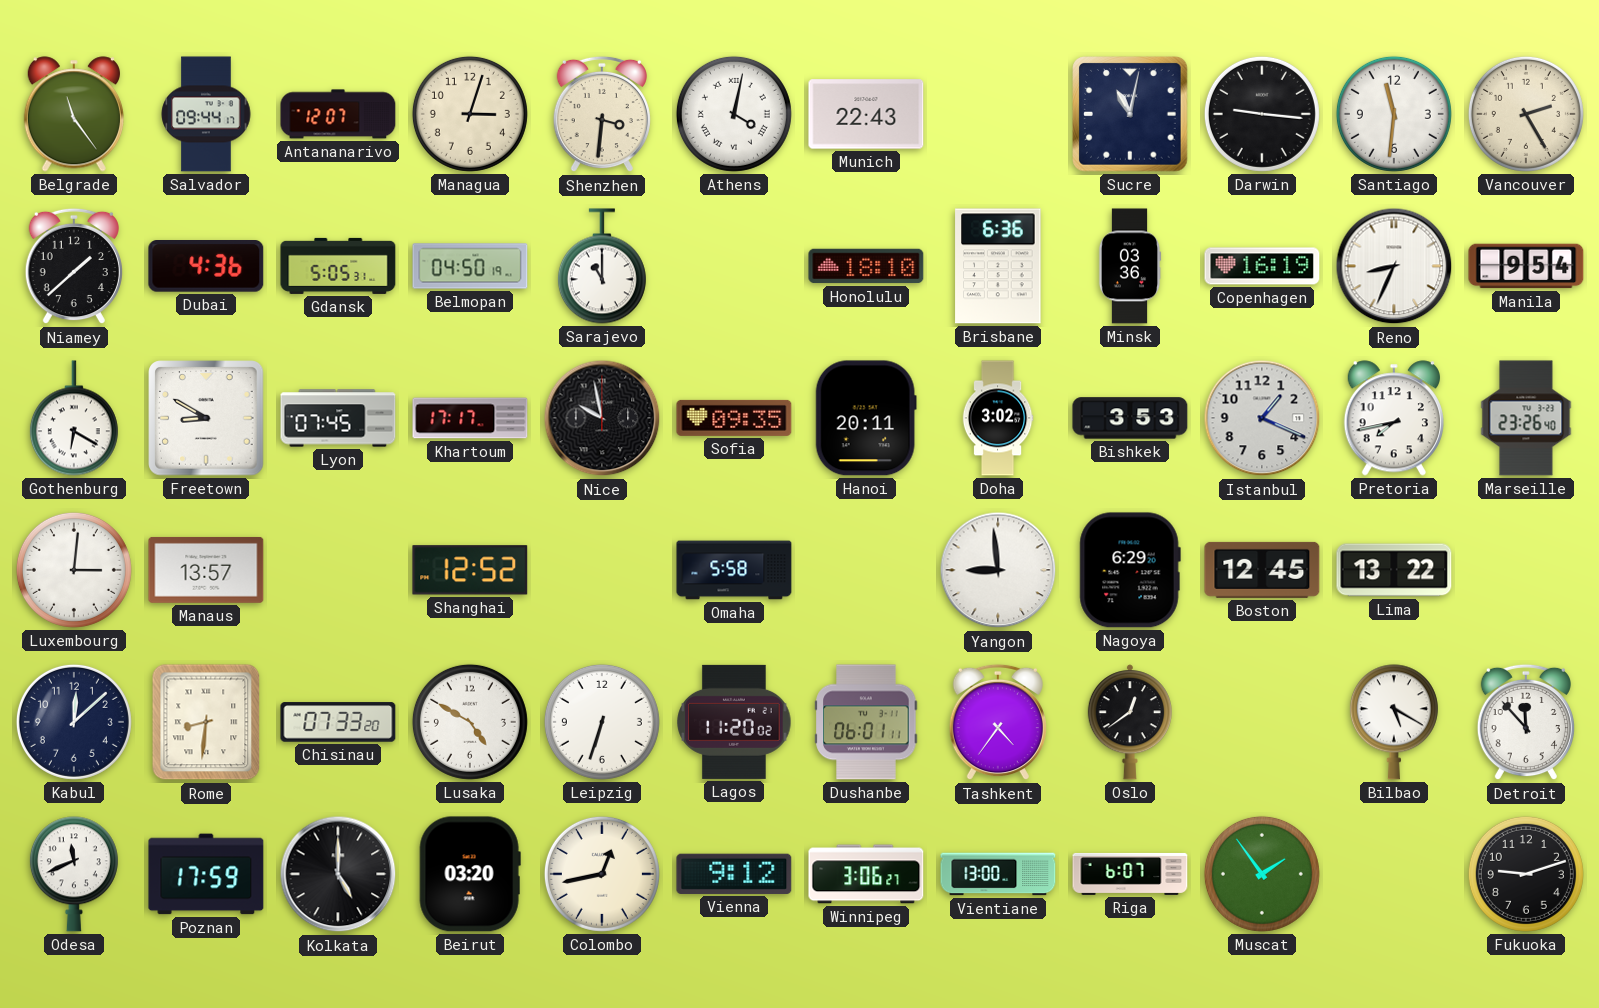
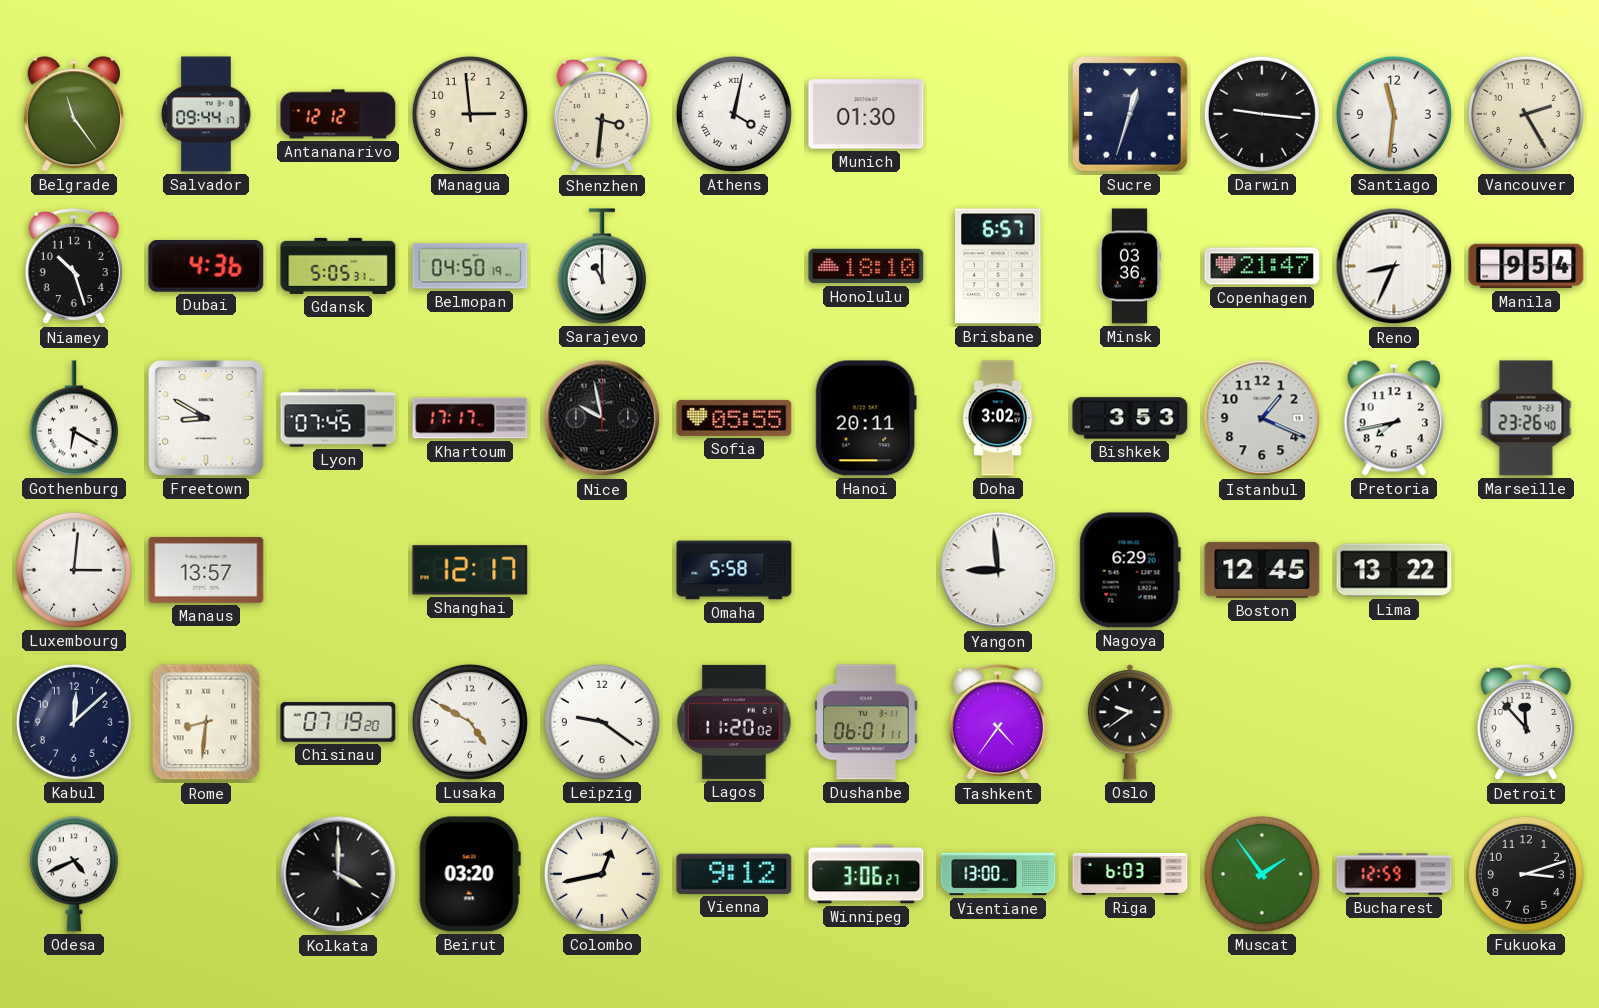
Antananarivo: 12:07 -> 12:12 (338, 114)
Managua: 3:03 -> 2:59 (470, 114)
Munich: 22:43 -> 01:30 (866, 114)
Sucre: 11:02 -> 12:33 (1130, 114)
Niamey: 1:38 -> 10:27 (74, 266)
Brisbane: 6:36 -> 6:57 (998, 266)
Copenhagen: 16:19 -> 21:47 (1262, 266)
Sofia: 09:35 -> 05:55 (734, 418)
Shanghai: 12:52 -> 12:17 (470, 570)
Chisinau: 07:33 -> 07:19 (338, 722)
Leipzig: 6:33 -> 9:21 (602, 722)
Oslo: 12:39 -> 9:39 (1130, 722)
Bilbao: 5:20 -> none (1394, 722)
Odesa: 11:41 -> 4:41 (74, 874)
Poznan: 17:59 -> none (206, 874)
Kolkata: 5:00 -> 4:00 (338, 874)
Riga: 6:07 -> 6:03 (1130, 874)
Bucharest: none -> 12:59 (1394, 874)
Fukuoka: 9:12 -> 3:12 (1526, 874)
